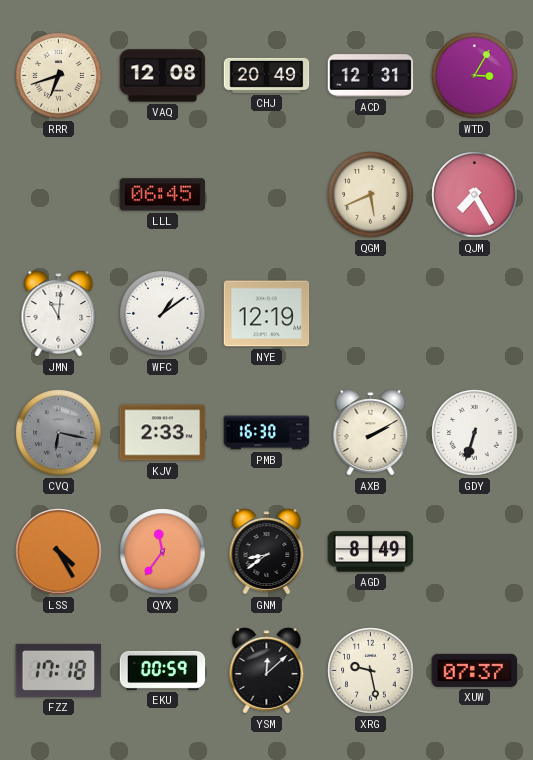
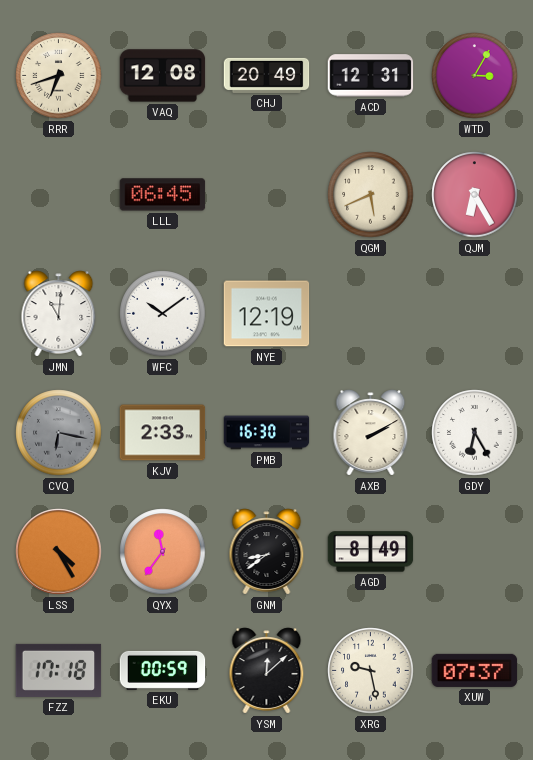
QJM: 7:25 -> 6:25 (475, 195)
WFC: 1:09 -> 10:09 (163, 314)
GDY: 6:33 -> 6:25 (475, 433)
